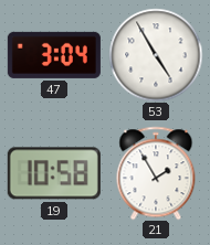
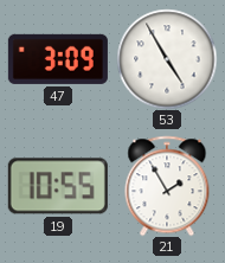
47: 3:04 -> 3:09 (58, 59)
19: 10:58 -> 10:55 (58, 186)
